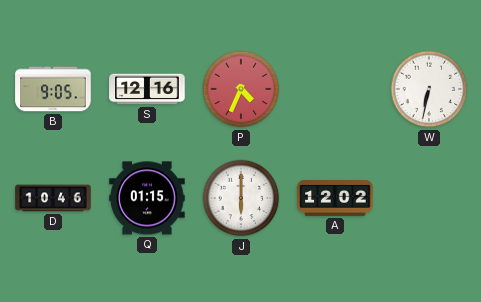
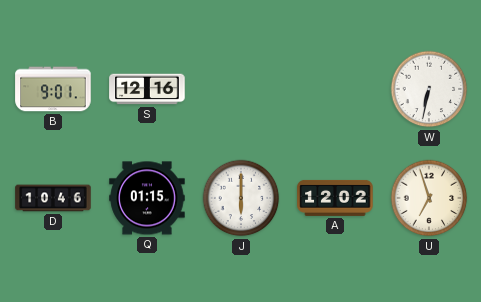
B: 9:05 -> 9:01 (53, 89)
P: 4:34 -> none (241, 89)
U: none -> 6:57 (429, 198)
